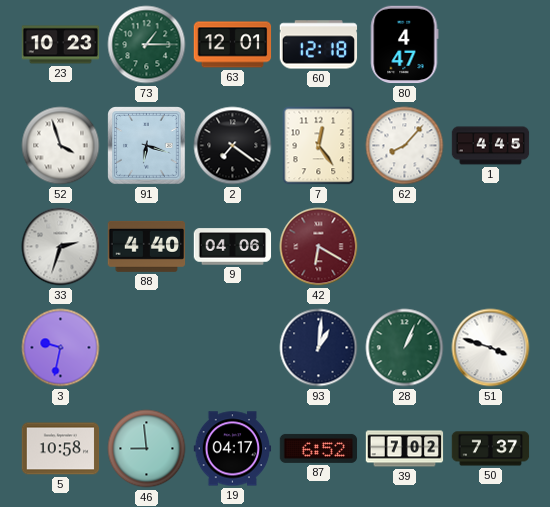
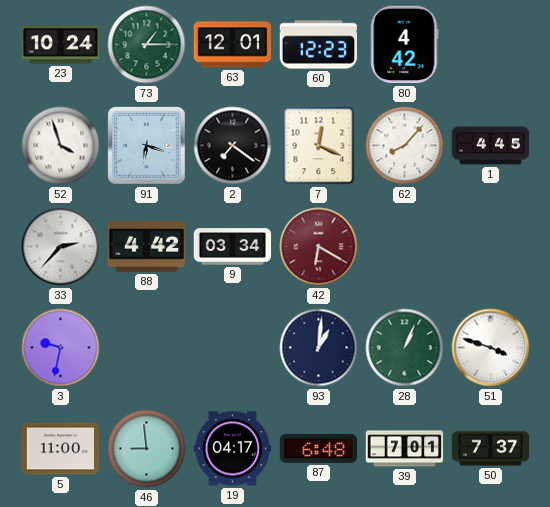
23: 10:23 -> 10:24 (61, 45)
60: 12:18 -> 12:23 (319, 45)
80: 4:47 -> 4:42 (405, 45)
7: 12:24 -> 12:19 (319, 146)
33: 2:33 -> 2:37 (61, 247)
88: 4:40 -> 4:42 (147, 246)
9: 04:06 -> 03:34 (233, 247)
5: 10:58 -> 11:00 (61, 449)
87: 6:52 -> 6:48 (319, 448)
39: 7:02 -> 7:01 (405, 449)
